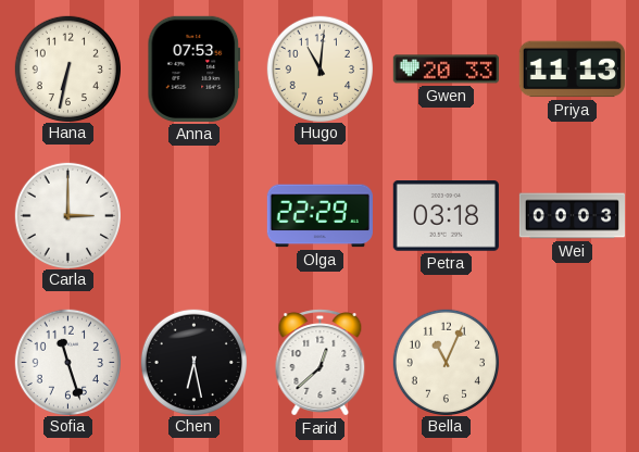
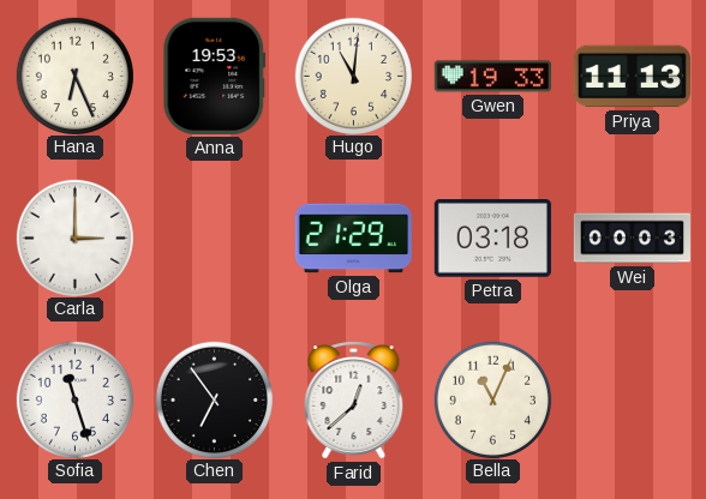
Hana: 6:32 -> 6:26 (74, 76)
Anna: 07:53 -> 19:53 (215, 76)
Gwen: 20:33 -> 19:33 (492, 77)
Olga: 22:29 -> 21:29 (353, 239)
Chen: 6:28 -> 6:54 (214, 399)
